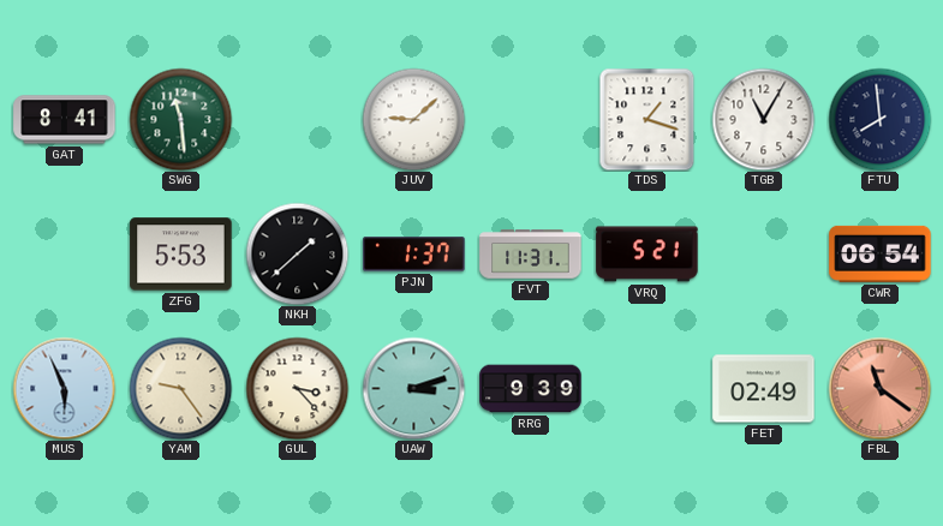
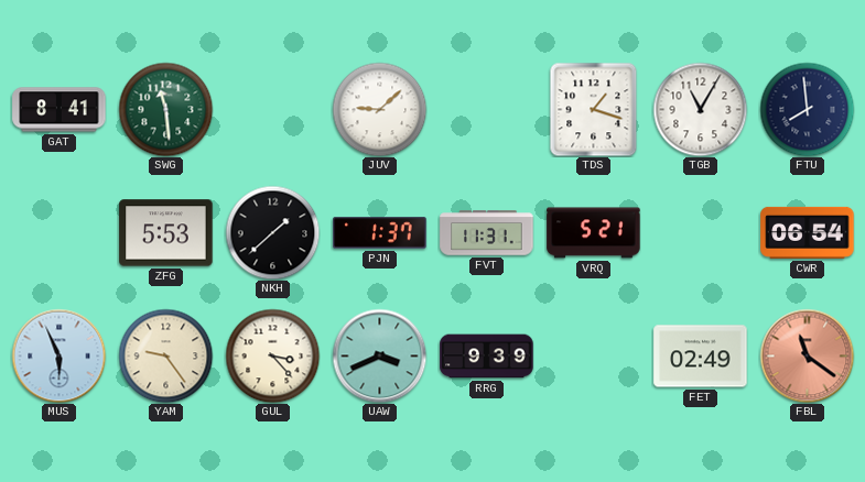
UAW: 3:12 -> 3:41 (379, 355)
